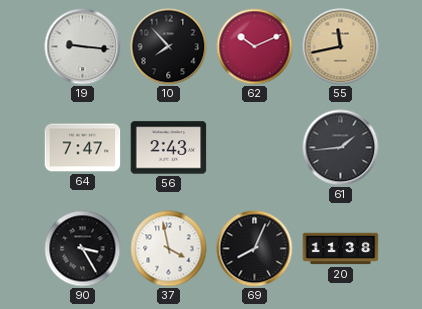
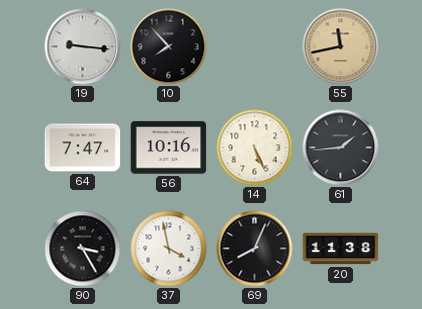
62: 10:11 -> none (255, 47)
56: 2:43 -> 10:16 (169, 148)
14: none -> 5:26 (255, 148)
